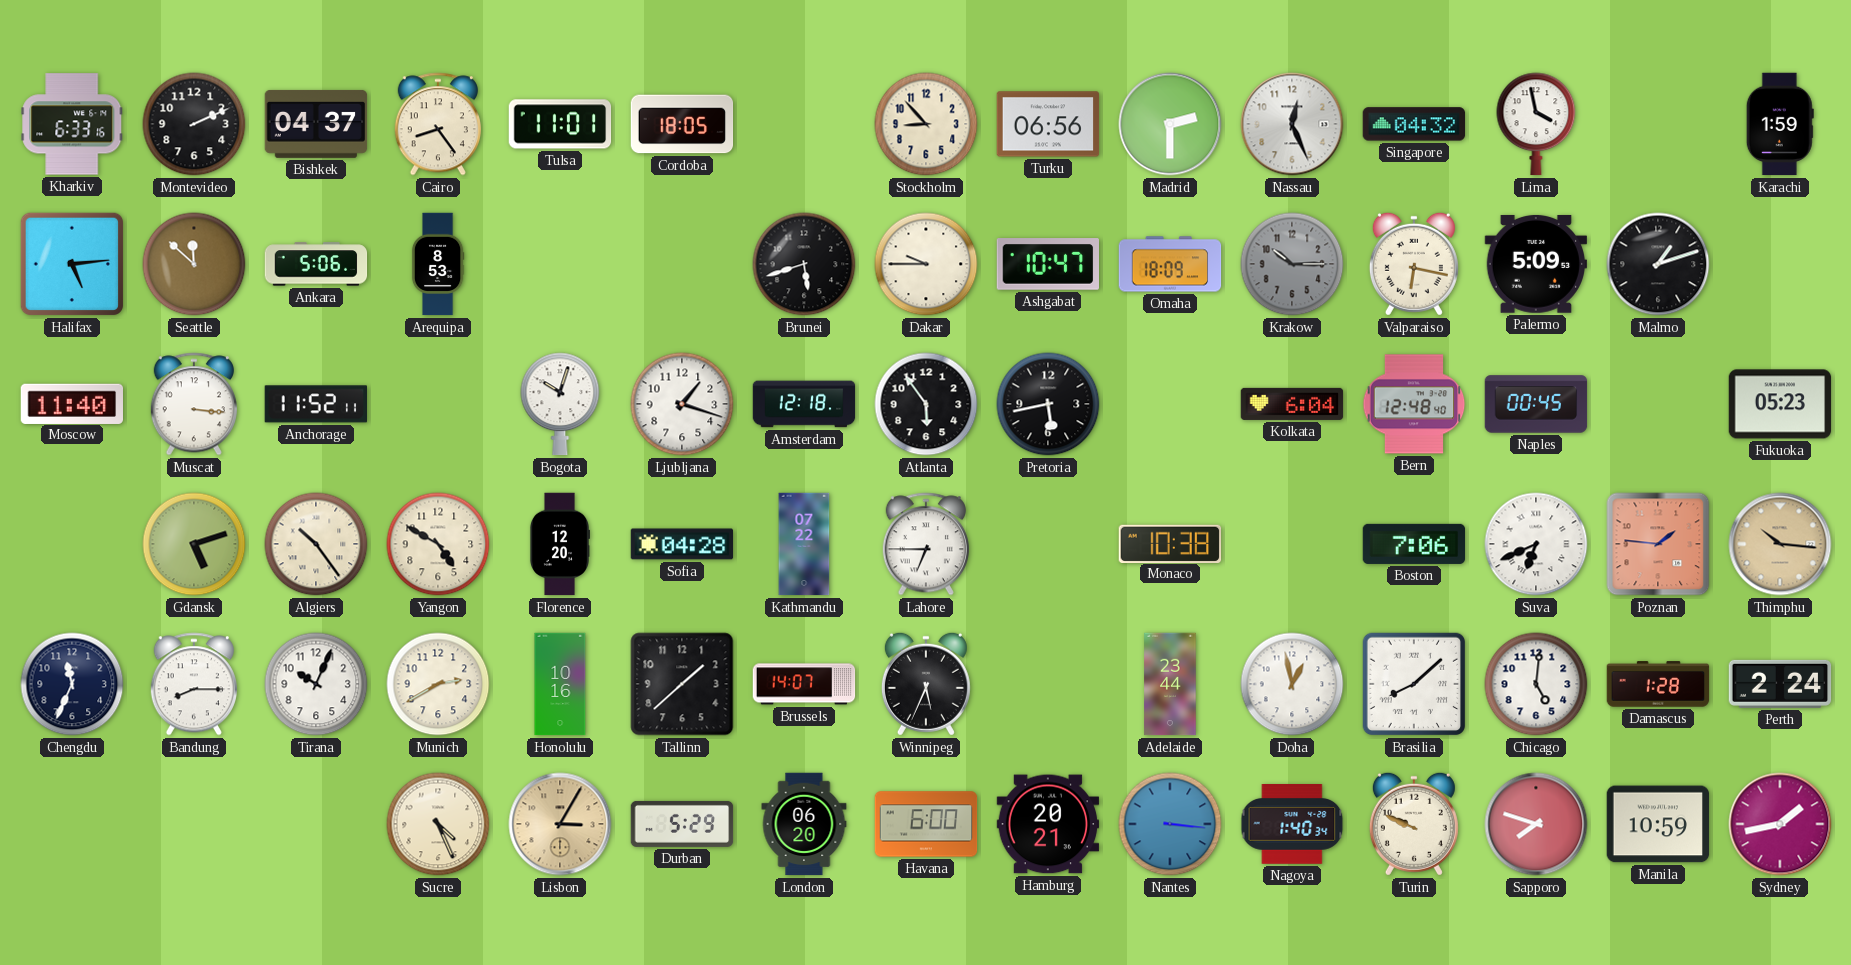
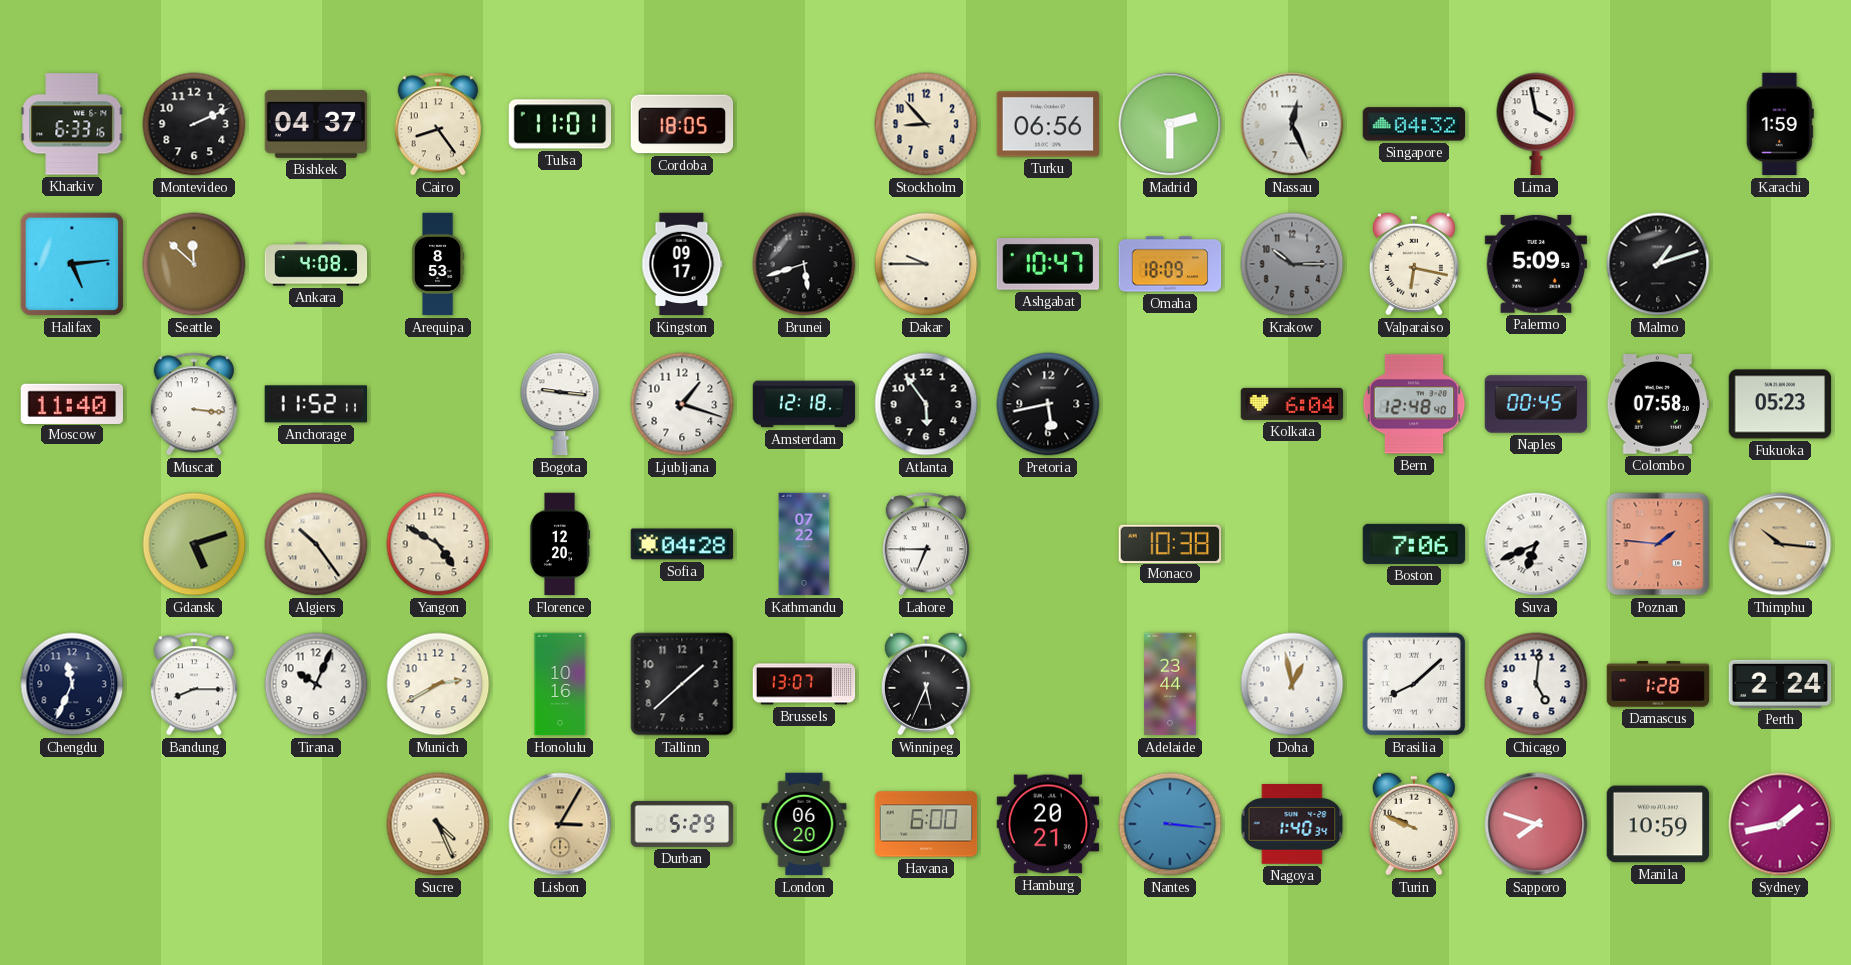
Ankara: 5:06 -> 4:08 (316, 264)
Kingston: none -> 09:17 (682, 264)
Bogota: 10:03 -> 9:16 (560, 404)
Colombo: none -> 07:58 (1658, 405)
Brussels: 14:07 -> 13:07 (804, 684)
